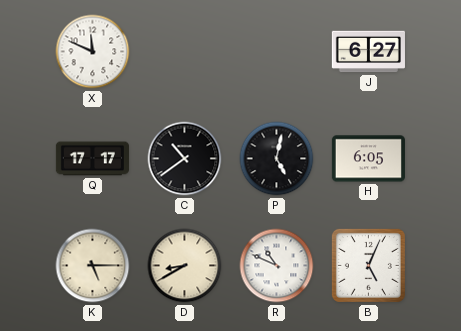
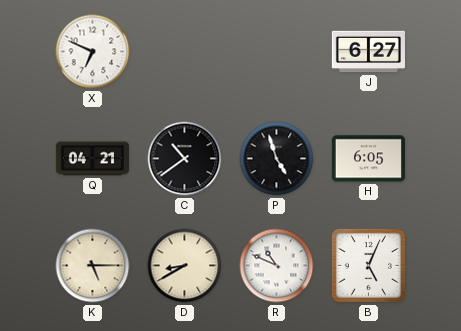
X: 11:49 -> 6:49 (93, 52)
Q: 17:17 -> 04:21 (92, 159)
P: 5:02 -> 4:57 (277, 159)
